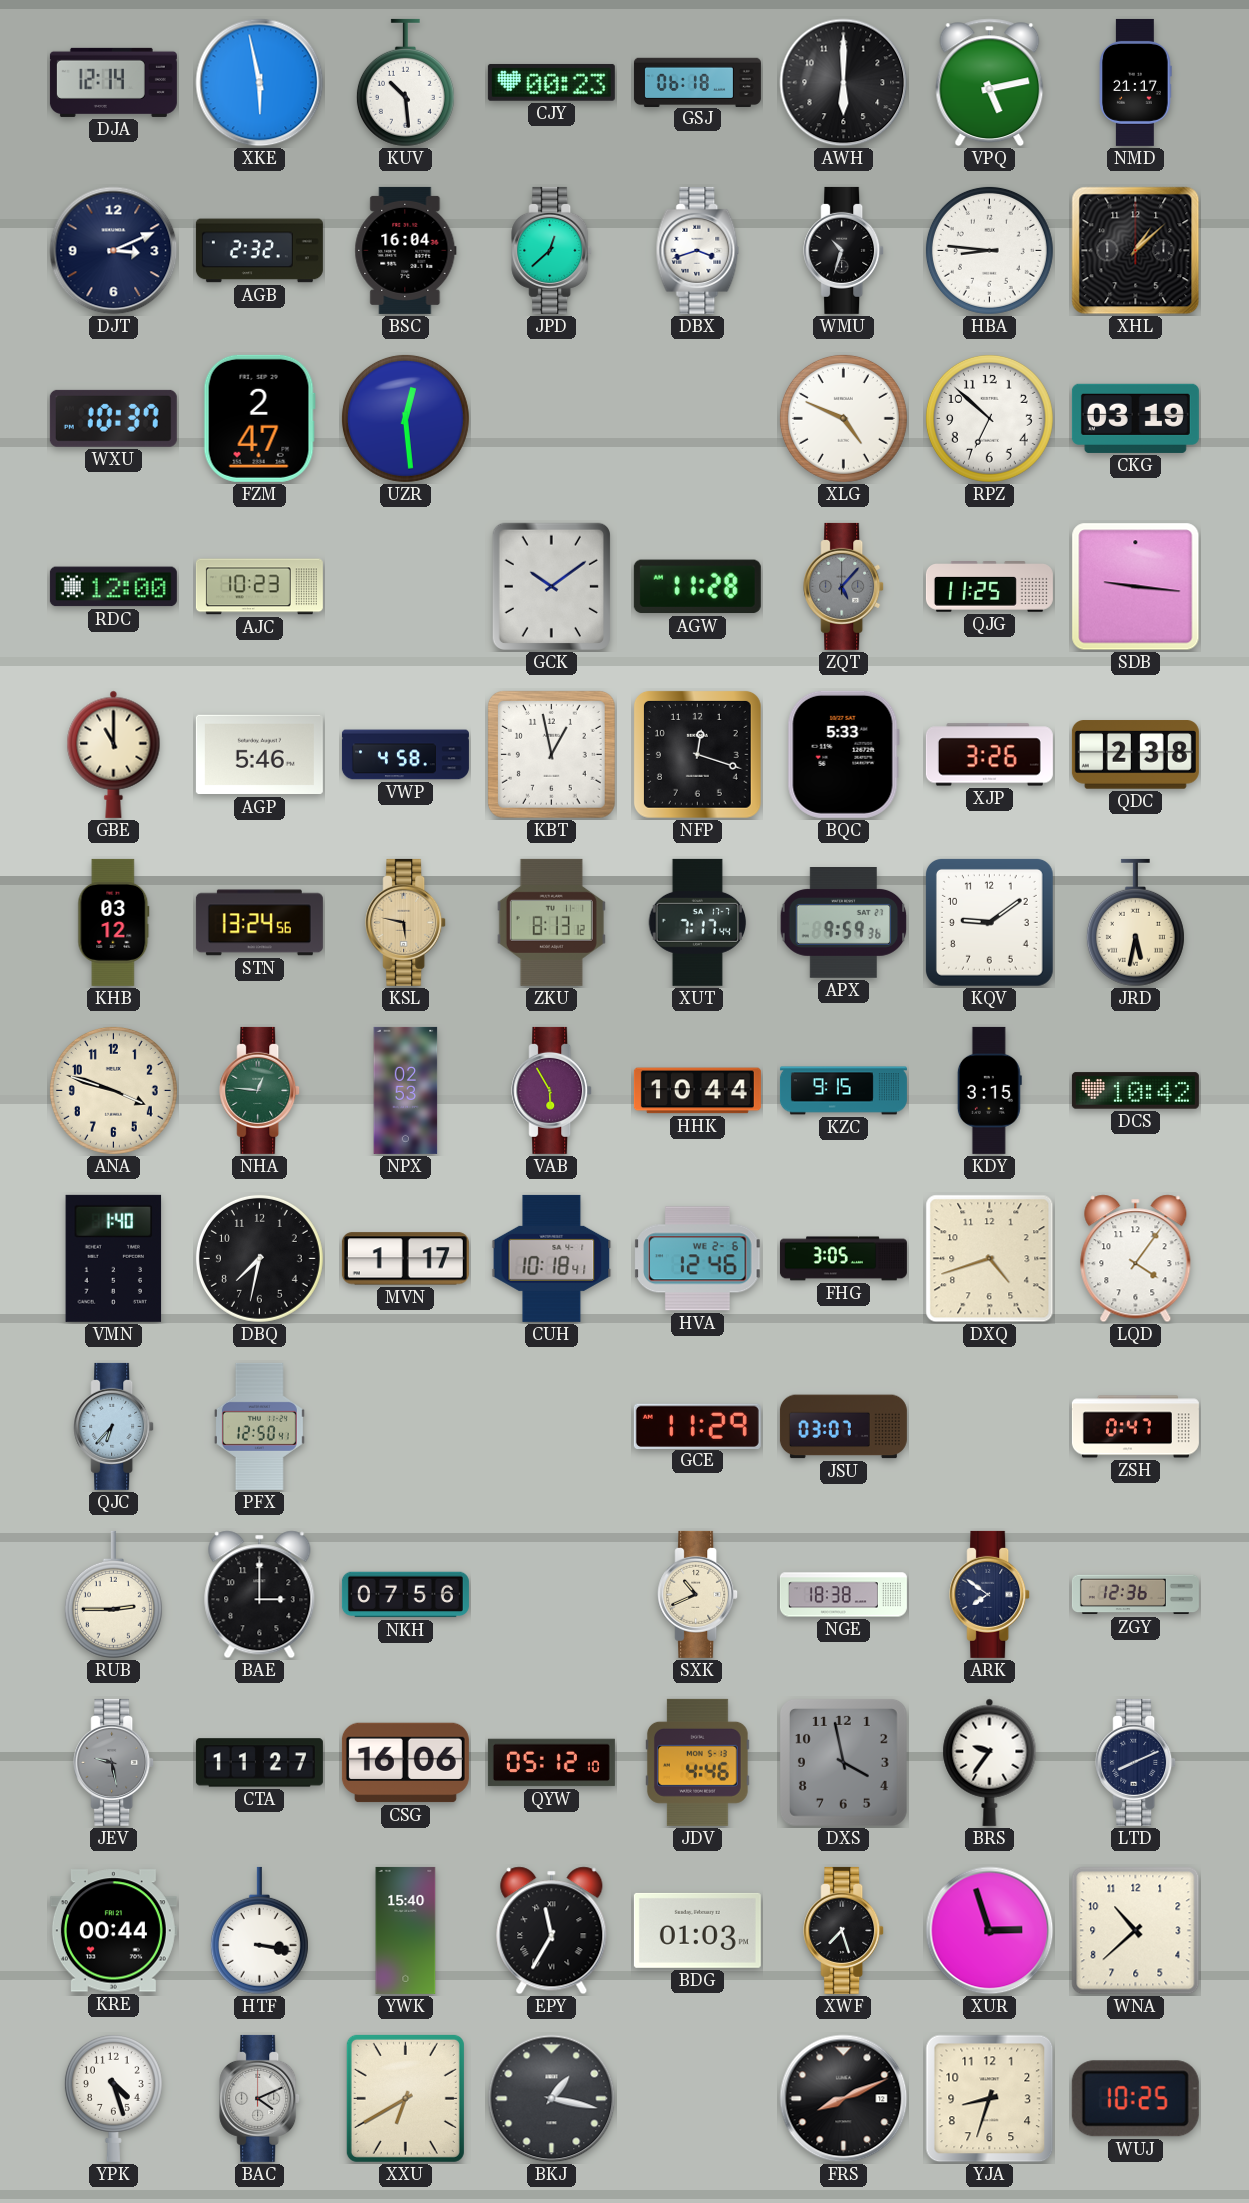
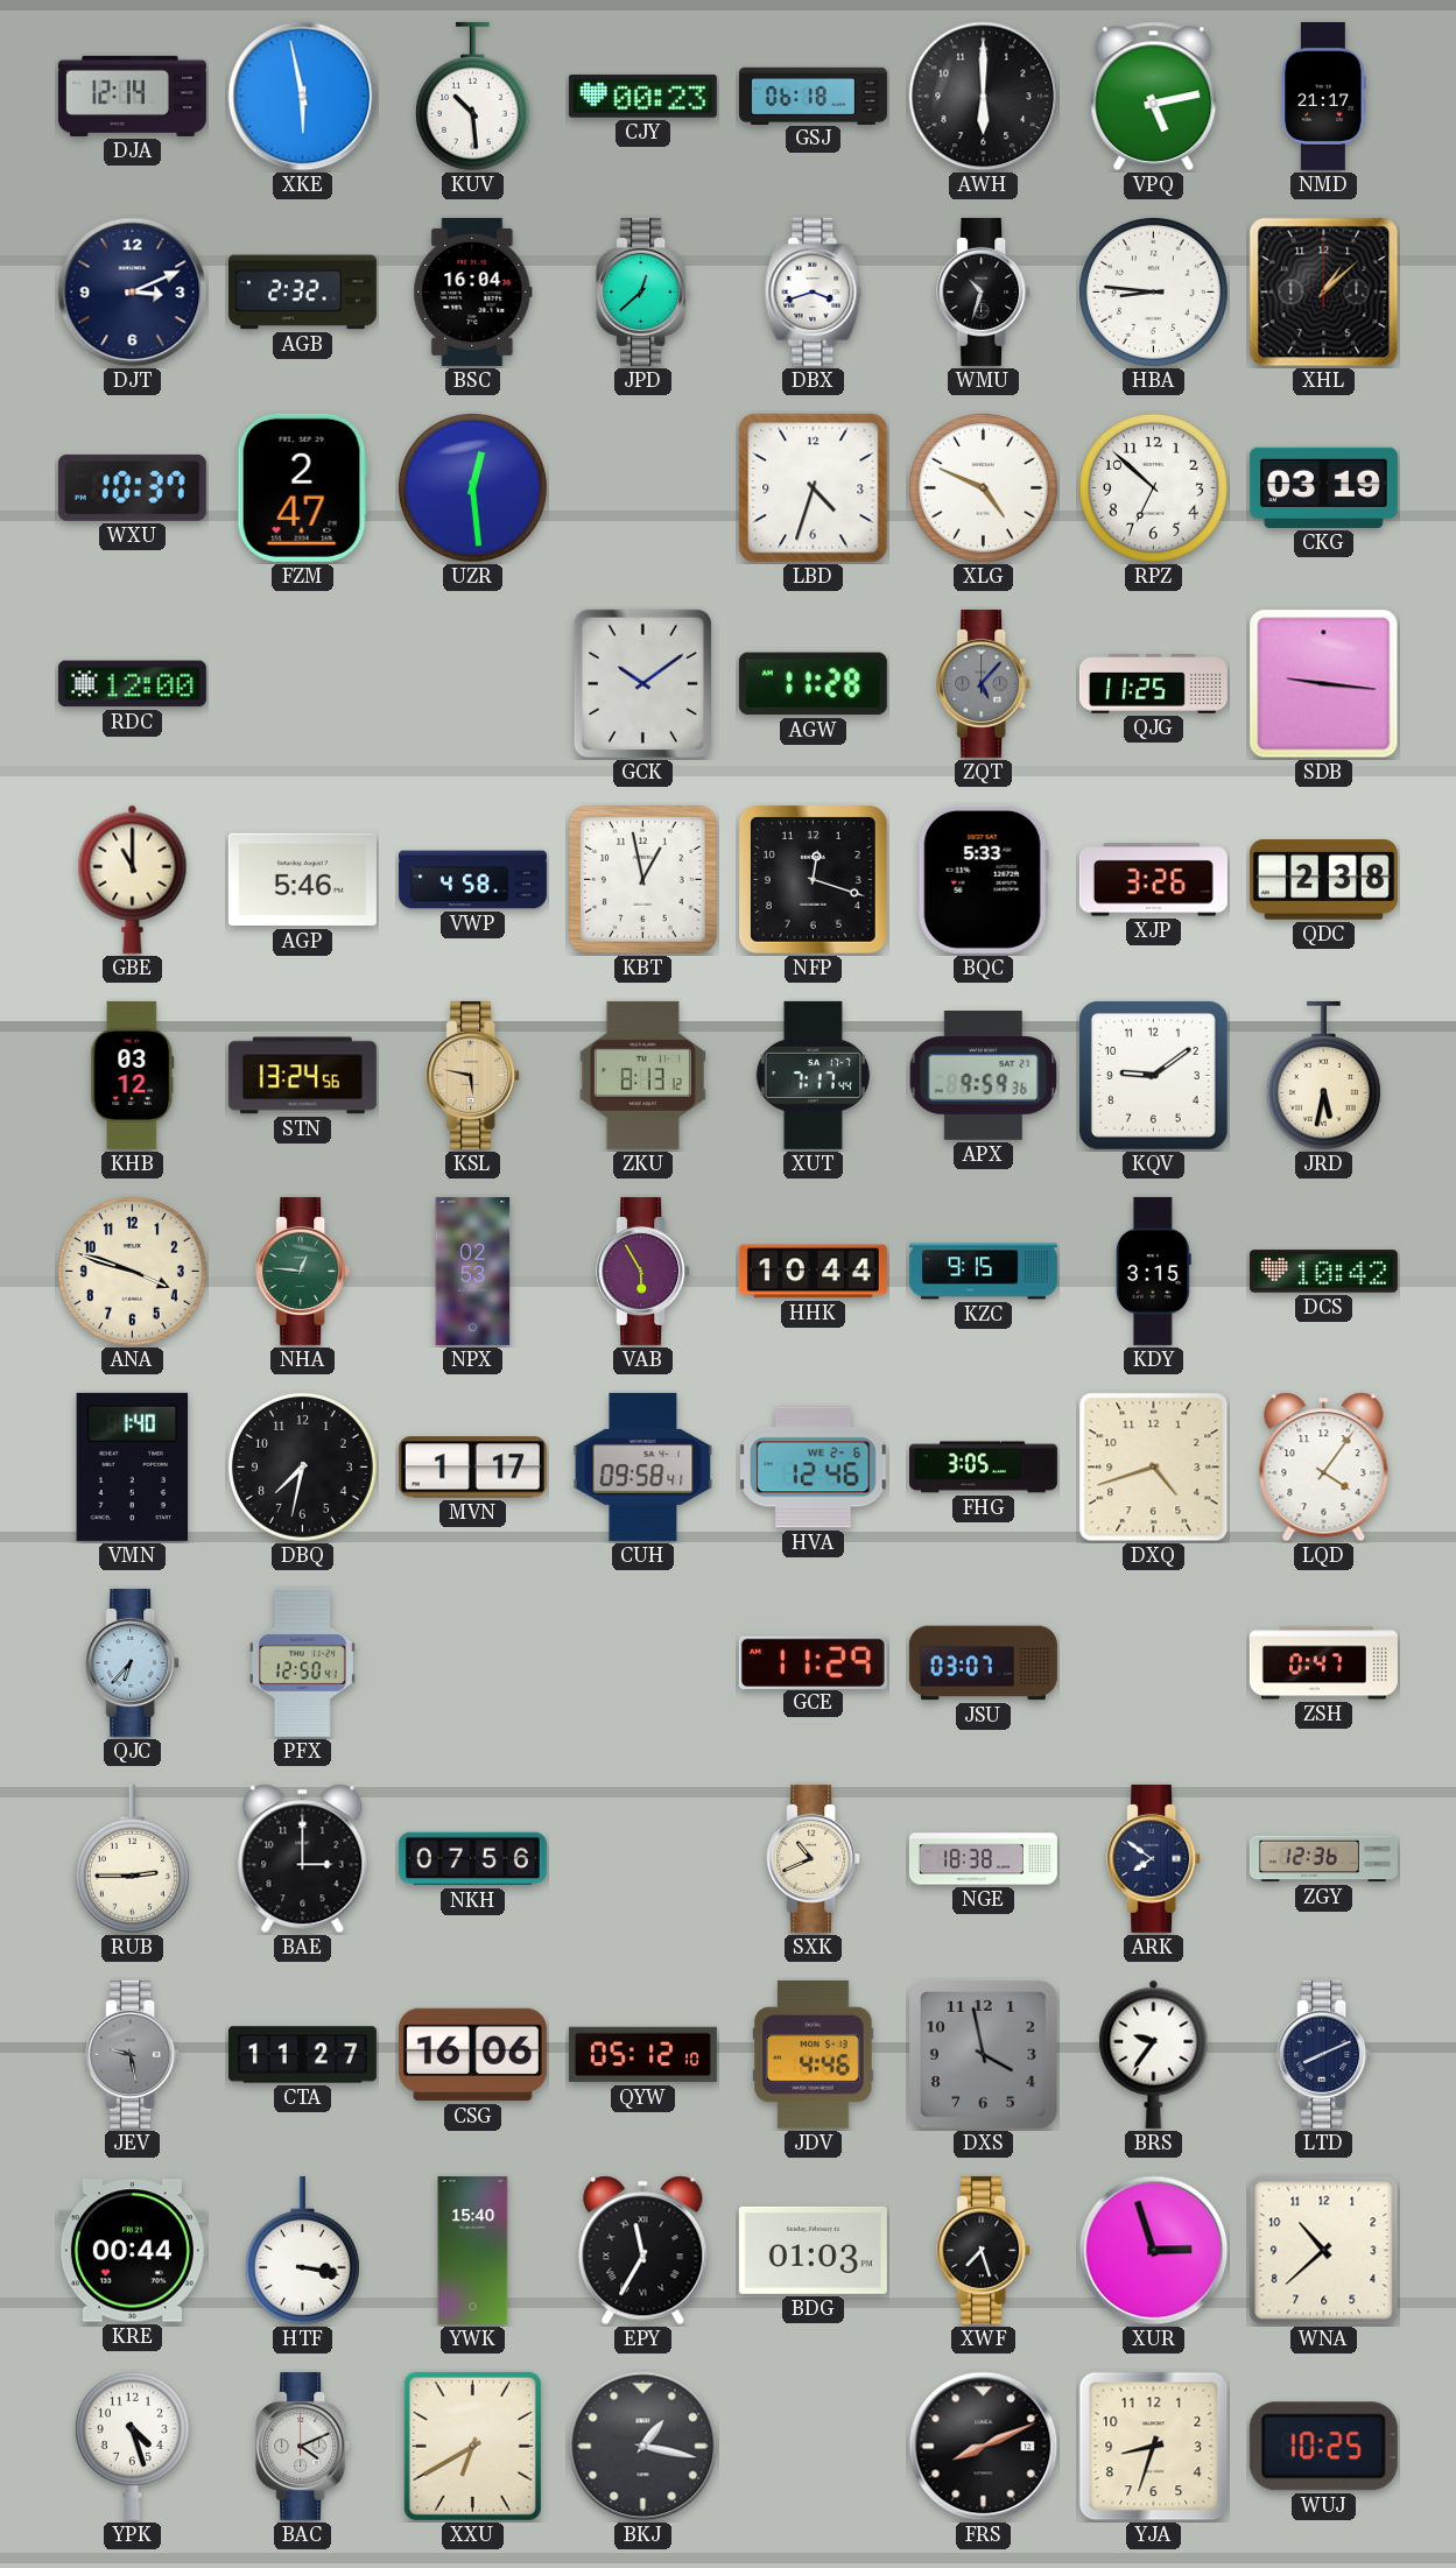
LBD: none -> 4:33 (814, 488)
AJC: 10:23 -> none (259, 587)
CUH: 10:18 -> 09:58 (643, 1466)
